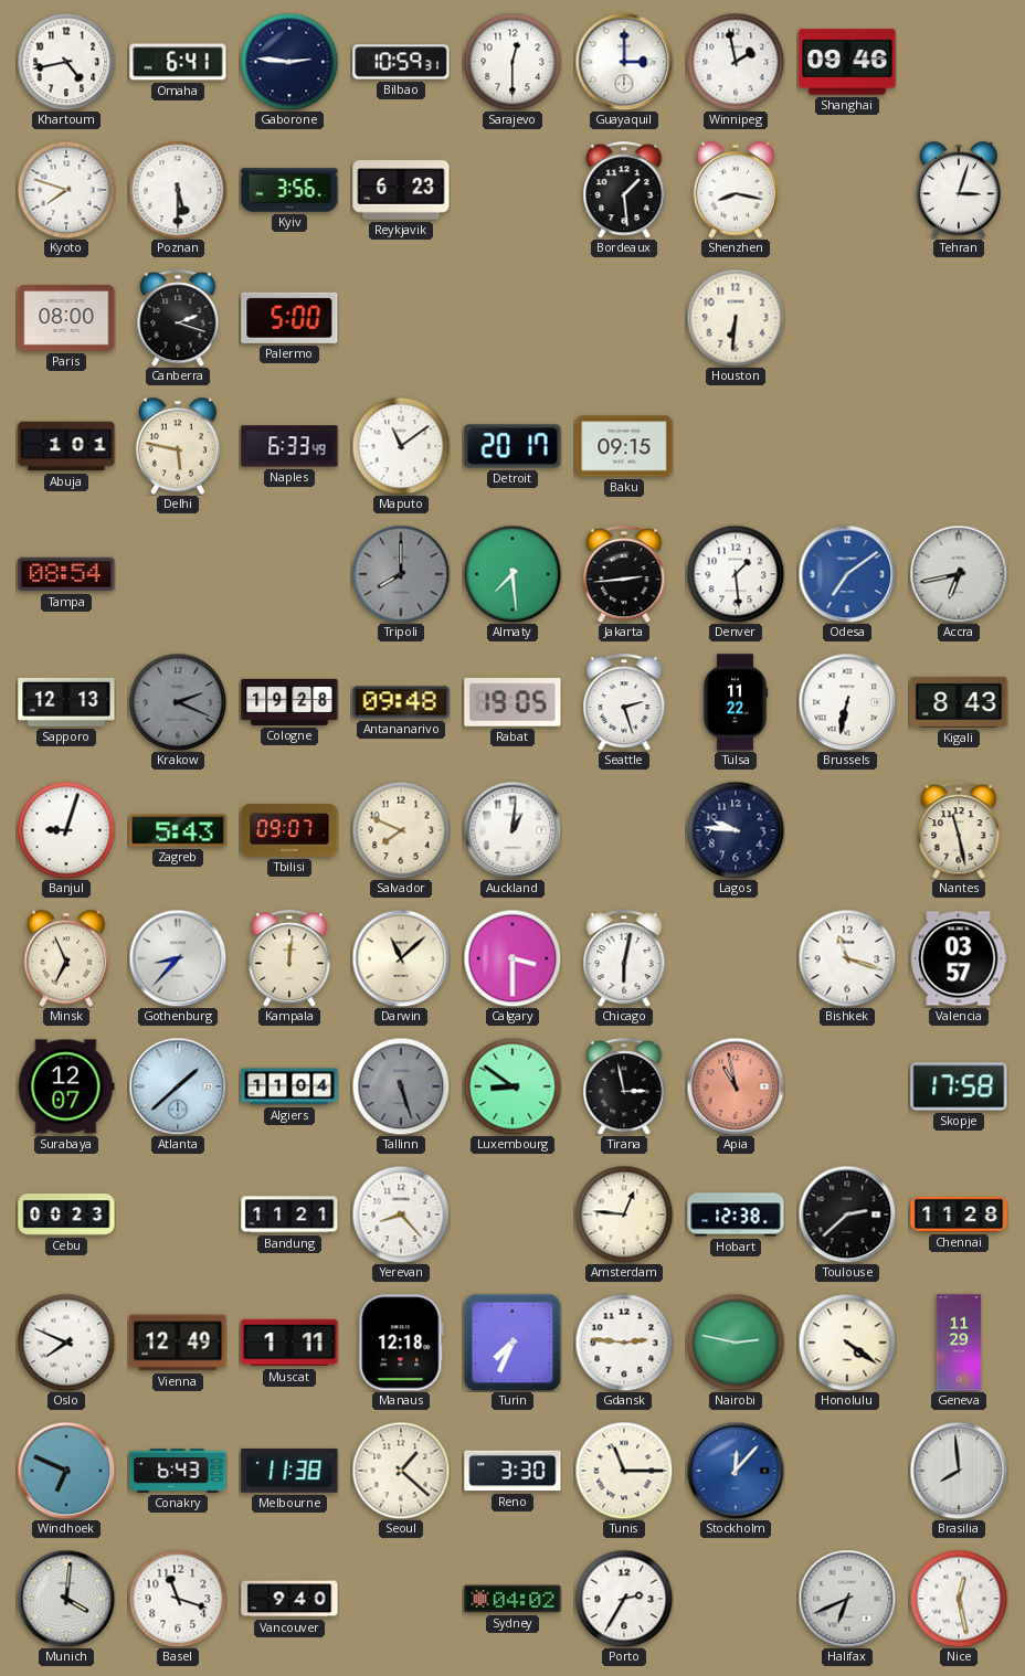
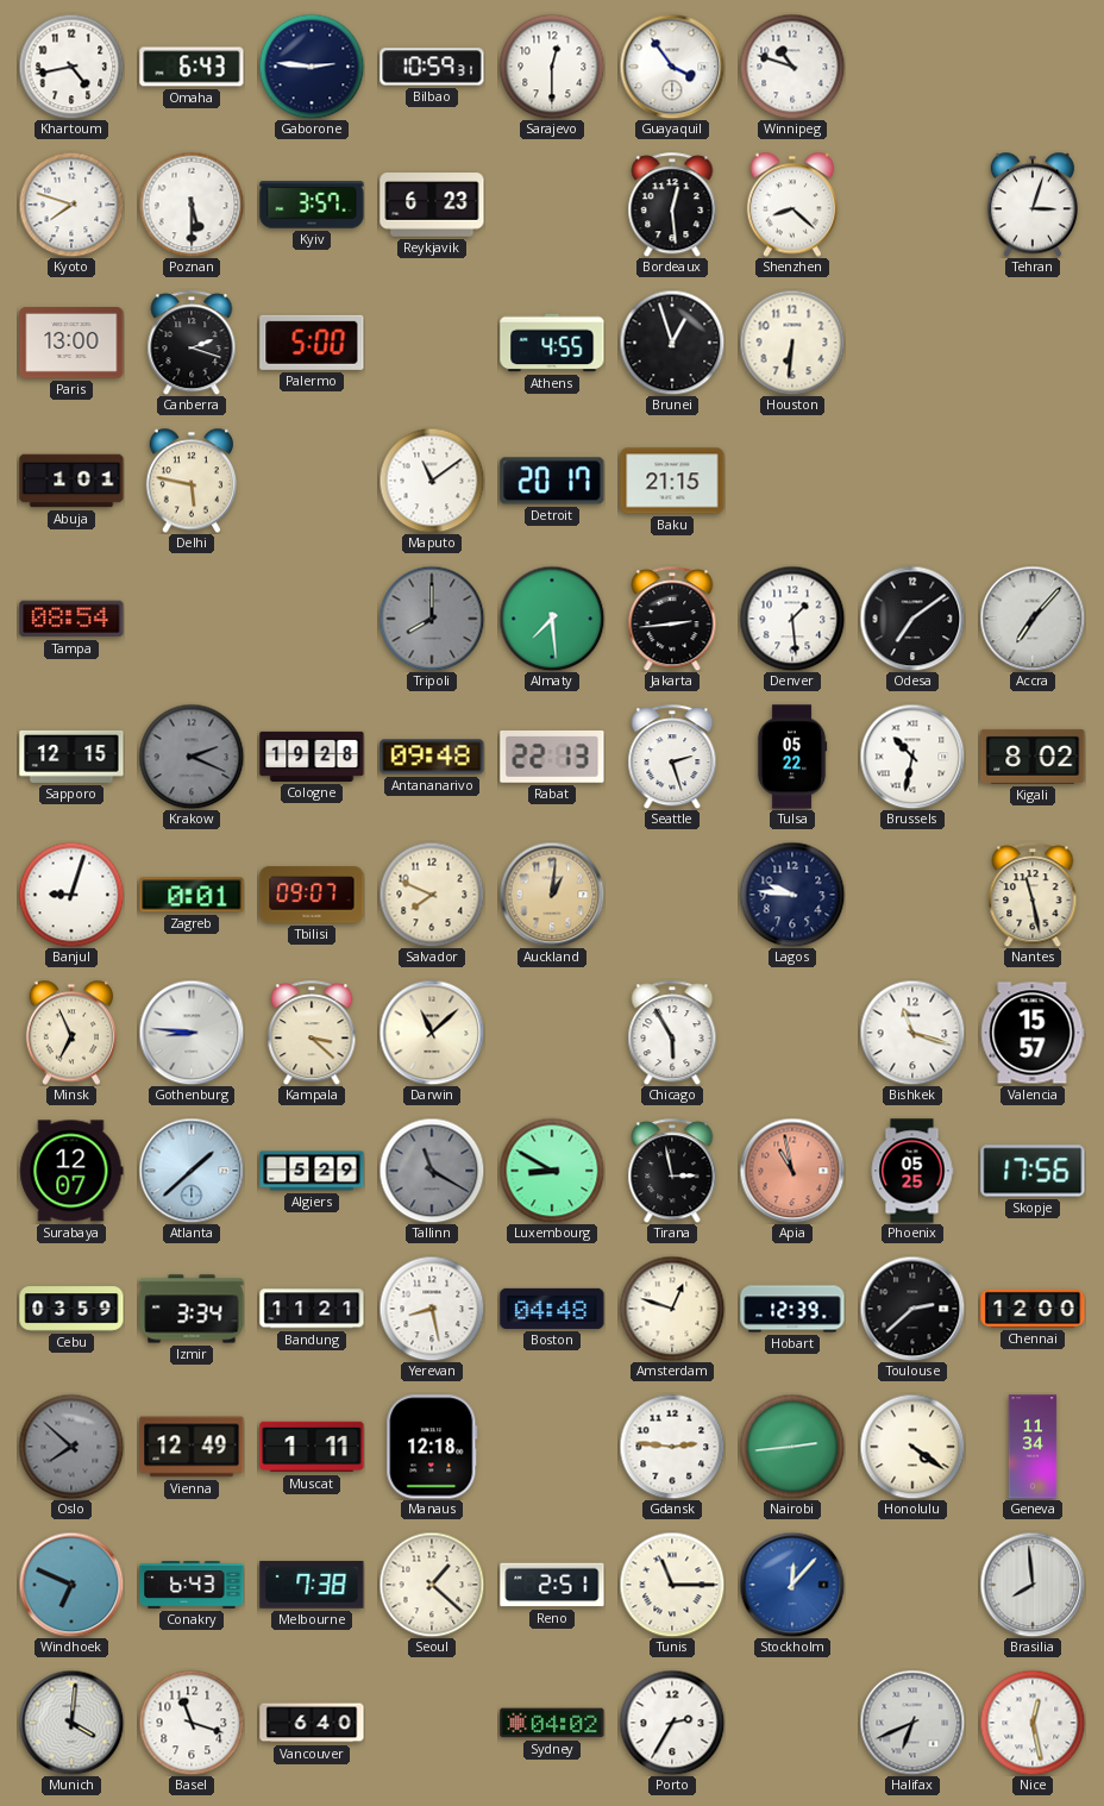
Omaha: 6:41 -> 6:43 (192, 67)
Guayaquil: 3:00 -> 3:54 (672, 67)
Winnipeg: 1:58 -> 10:48 (792, 67)
Shanghai: 09:46 -> none (847, 62)
Kyiv: 3:56 -> 3:57 (312, 205)
Bordeaux: 1:29 -> 12:29 (672, 205)
Shenzhen: 8:17 -> 8:22 (791, 205)
Paris: 08:00 -> 13:00 (71, 343)
Athens: none -> 4:55 (552, 343)
Brunei: none -> 12:57 (672, 343)
Naples: 6:33 -> none (289, 446)
Baku: 09:15 -> 21:15 (672, 481)
Odesa dial: blue -> black (912, 619)
Accra: 6:43 -> 7:07 (1033, 619)
Sapporo: 12:13 -> 12:15 (71, 757)
Rabat: 19:05 -> 22:13 (552, 758)
Tulsa: 11:22 -> 05:22 (792, 757)
Brussels: 6:32 -> 10:32 (912, 757)
Kigali: 8:43 -> 8:02 (1033, 757)
Zagreb: 5:43 -> 0:01 (192, 895)
Auckland dial: white -> champagne (552, 895)
Gothenburg: 8:37 -> 8:46 (192, 1033)
Kampala: 12:01 -> 3:22 (312, 1033)
Calgary: 3:30 -> none (512, 958)
Chicago: 6:02 -> 5:55 (672, 1033)
Valencia: 03:57 -> 15:57 (1033, 1033)
Algiers: 11:04 -> 5:29 (312, 1171)
Tallinn: 5:27 -> 11:20 (432, 1171)
Luxembourg: 8:51 -> 8:50 (552, 1171)
Phoenix: none -> 05:25 (912, 1171)
Skopje: 17:58 -> 17:56 (1033, 1171)
Cebu: 00:23 -> 03:59 (71, 1309)
Izmir: none -> 3:34 (192, 1309)
Yerevan: 8:23 -> 8:28 (432, 1309)
Boston: none -> 04:48 (552, 1309)
Amsterdam: 12:46 -> 12:48 (672, 1309)
Hobart: 12:38 -> 12:39 (792, 1309)
Chennai: 11:28 -> 12:00 (1033, 1309)
Oslo: 7:49 -> 7:52 (71, 1447)
Oslo dial: white -> grey (71, 1447)
Turin: 7:34 -> none (512, 1343)
Nairobi: 2:47 -> 2:44 (792, 1447)
Geneva: 11:29 -> 11:34 (1033, 1447)
Melbourne: 11:38 -> 7:38 (312, 1585)
Reno: 3:30 -> 2:51 (552, 1585)
Vancouver: 9:40 -> 6:40 (312, 1723)
